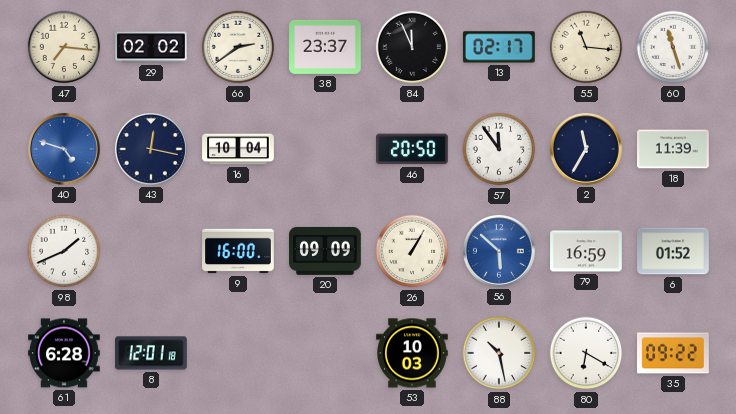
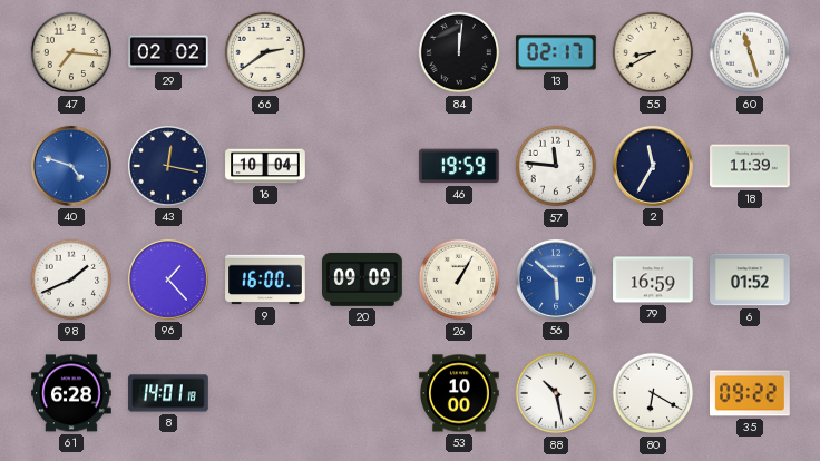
38: 23:37 -> none (325, 47)
84: 11:56 -> 12:01 (459, 52)
55: 11:16 -> 8:40 (653, 52)
46: 20:50 -> 19:59 (459, 166)
57: 11:54 -> 11:46 (556, 166)
96: none -> 1:23 (168, 279)
8: 12:01 -> 14:01 (168, 393)
53: 10:03 -> 10:00 (459, 393)
